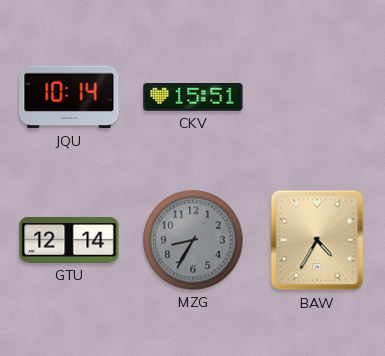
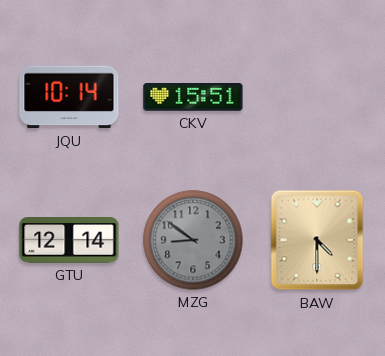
MZG: 8:35 -> 8:51 (193, 240)
BAW: 4:35 -> 4:30 (317, 240)
